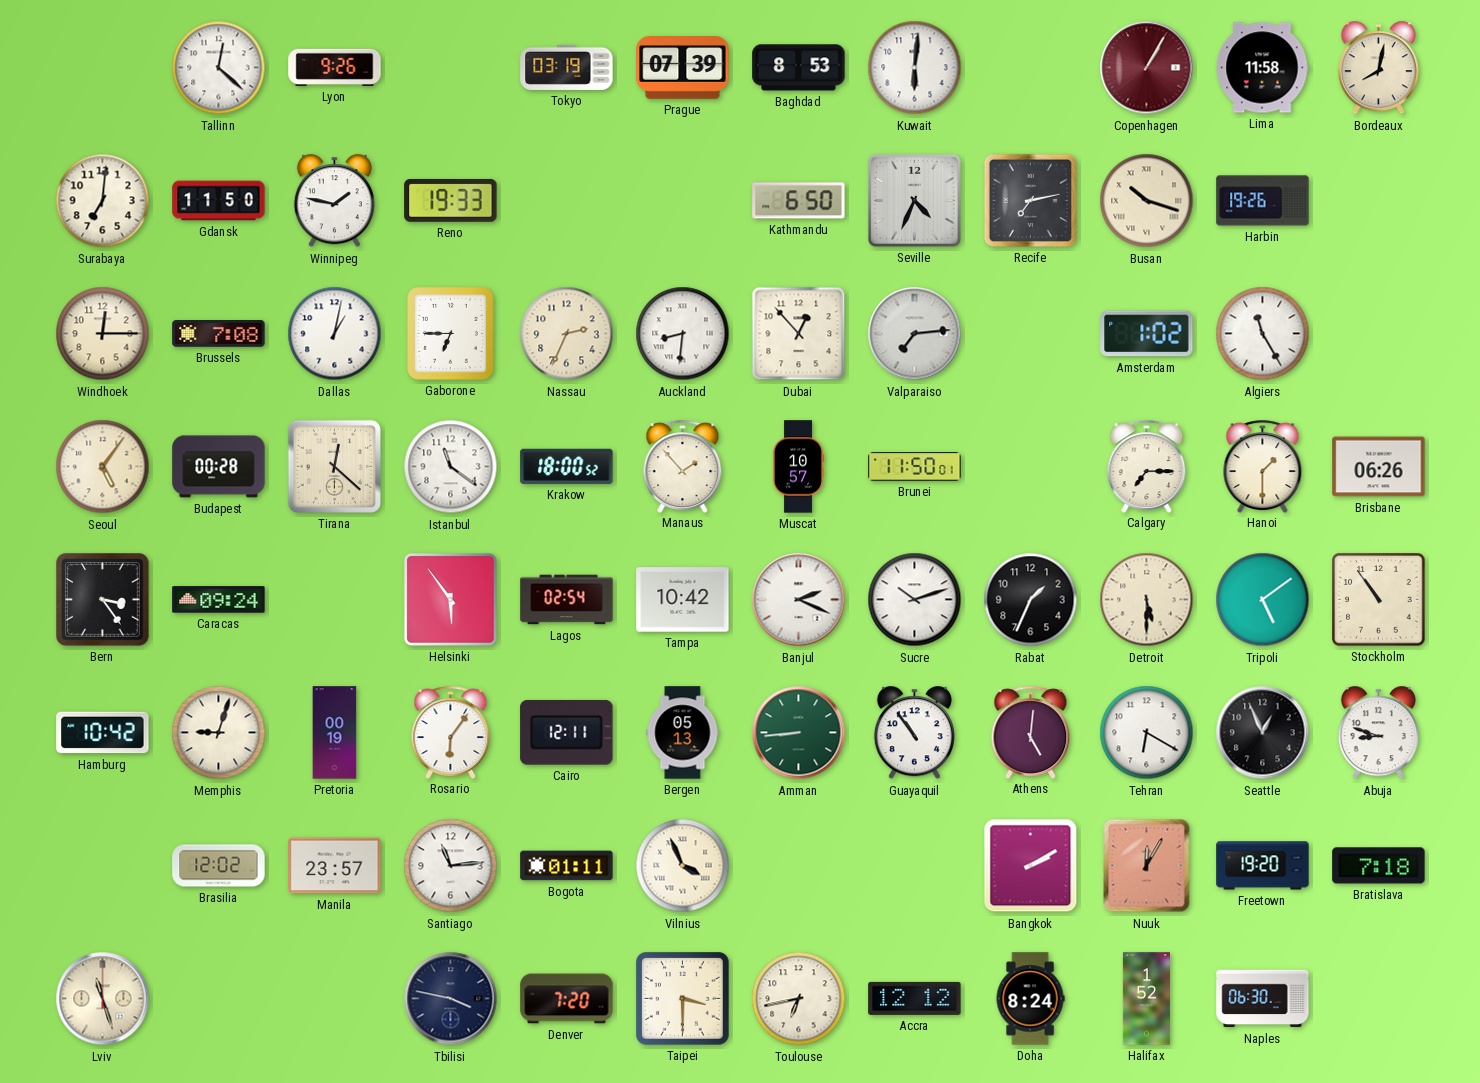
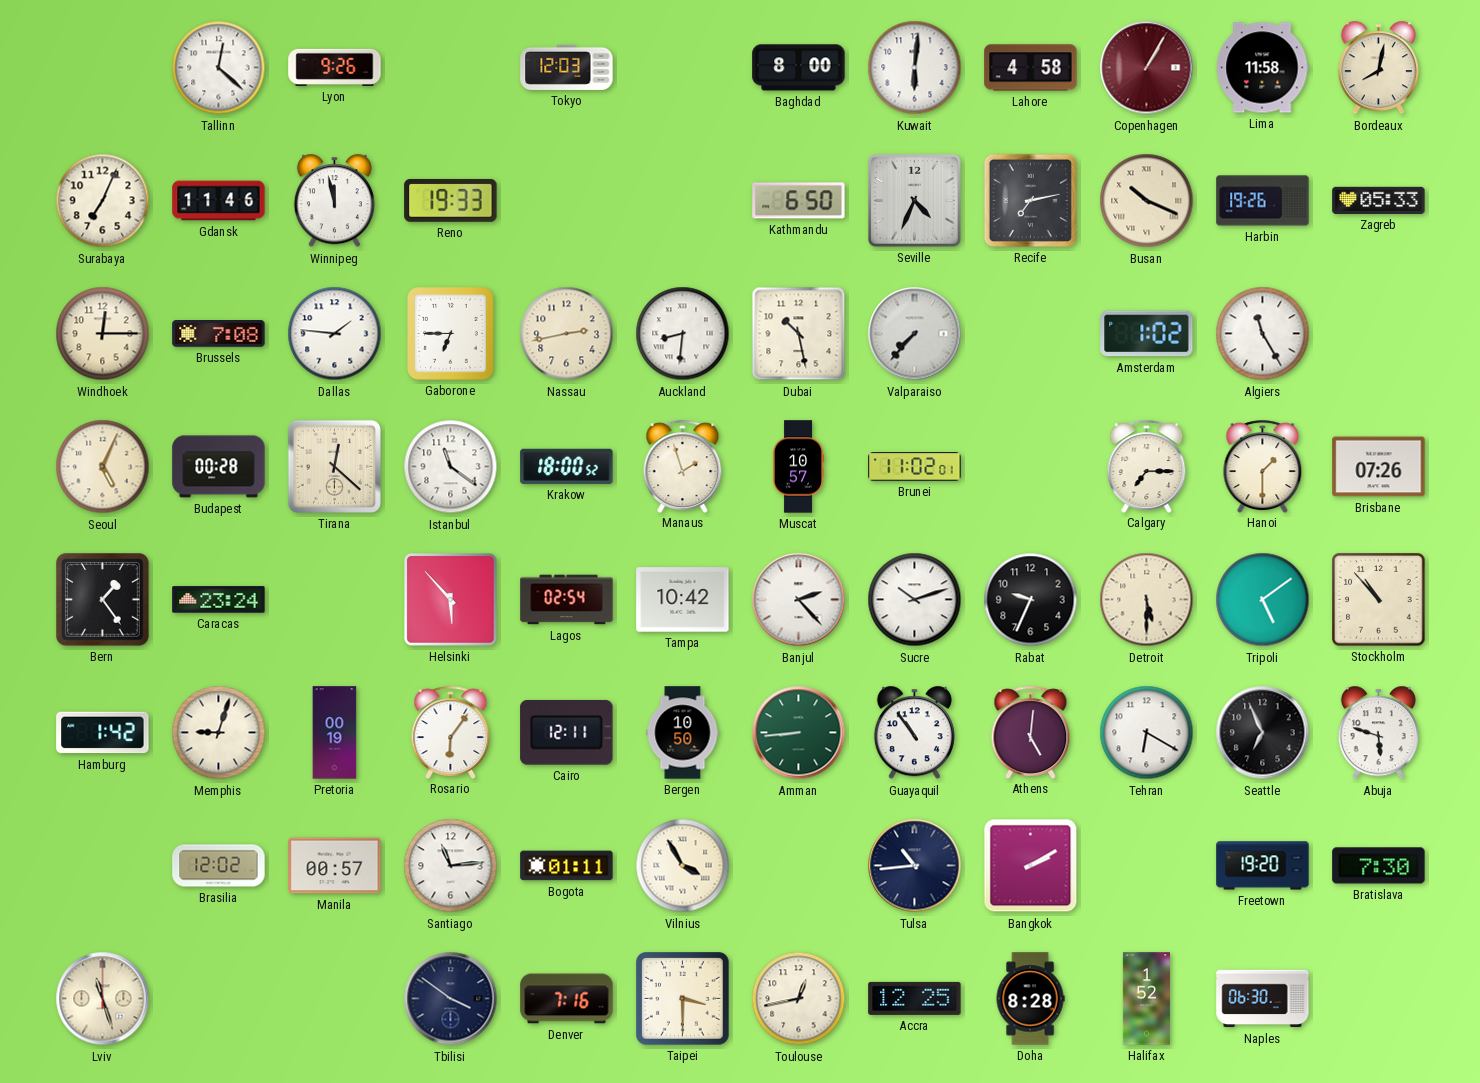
Tokyo: 03:19 -> 12:03 (567, 67)
Prague: 07:39 -> none (683, 68)
Baghdad: 8:53 -> 8:00 (799, 68)
Lahore: none -> 4:58 (1031, 68)
Surabaya: 7:01 -> 7:04 (103, 201)
Gdansk: 11:50 -> 11:46 (219, 201)
Winnipeg: 1:47 -> 11:58 (334, 201)
Busan: 10:18 -> 10:19 (1147, 201)
Zagreb: none -> 05:33 (1379, 200)
Dallas: 1:02 -> 1:46 (335, 334)
Nassau: 2:34 -> 2:43 (567, 334)
Dubai: 12:53 -> 10:28 (799, 334)
Valparaiso: 7:14 -> 7:37 (915, 334)
Seoul: 5:06 -> 5:04 (103, 467)
Manaus: 1:53 -> 1:57 (683, 466)
Brunei: 11:50 -> 11:02 (915, 467)
Brisbane: 06:26 -> 07:26 (1379, 467)
Bern: 3:24 -> 1:24 (103, 600)
Caracas: 09:24 -> 23:24 (219, 600)
Helsinki: 5:54 -> 5:53 (451, 600)
Banjul: 2:19 -> 2:23 (799, 600)
Rabat: 1:34 -> 9:34 (1031, 600)
Stockholm: 10:54 -> 10:53 (1379, 600)
Hamburg: 10:42 -> 1:42 (103, 733)
Bergen: 05:13 -> 10:50 (683, 733)
Seattle: 12:56 -> 6:56 (1263, 733)
Abuja: 8:48 -> 5:48 (1378, 733)
Manila: 23:57 -> 00:57 (335, 866)
Vilnius: 3:56 -> 3:55 (683, 866)
Tulsa: none -> 10:44 (915, 866)
Nuuk: 12:05 -> none (1147, 866)
Bratislava: 7:18 -> 7:30 (1379, 866)
Tbilisi: 3:47 -> 3:51 (451, 999)
Denver: 7:20 -> 7:16 (567, 999)
Toulouse: 6:43 -> 12:43 (799, 999)
Accra: 12:12 -> 12:25 (915, 998)
Doha: 8:24 -> 8:28 (1030, 999)
